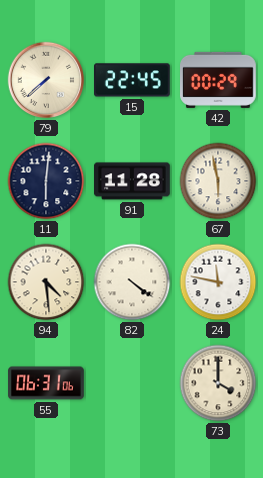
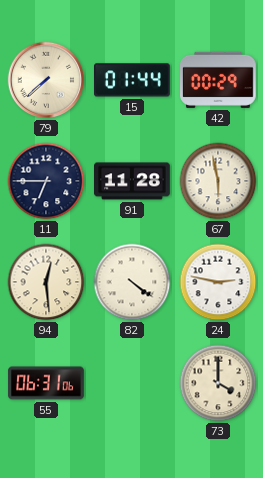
15: 22:45 -> 01:44 (133, 80)
11: 6:01 -> 6:45 (46, 181)
94: 4:29 -> 12:29 (46, 282)
24: 11:47 -> 2:47 (218, 282)
